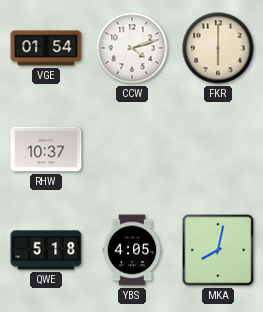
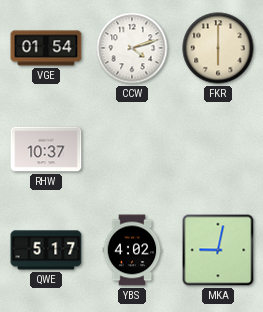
QWE: 5:18 -> 5:17 (46, 250)
YBS: 4:05 -> 4:02 (132, 250)
MKA: 8:02 -> 9:02 (218, 250)
